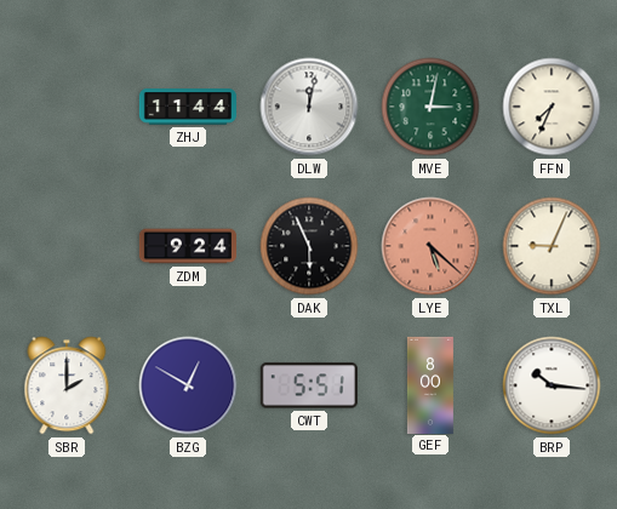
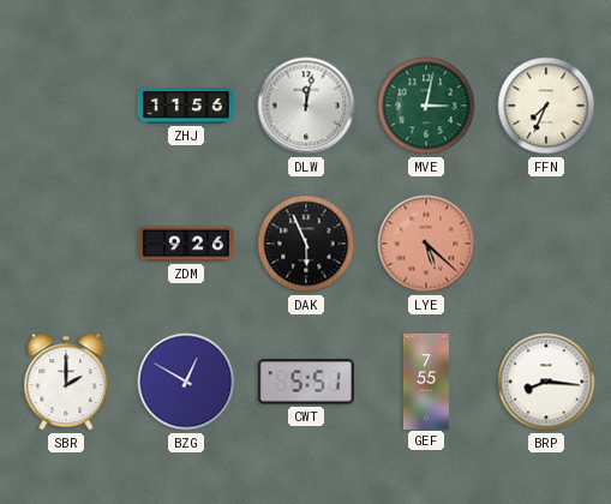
ZHJ: 11:44 -> 11:56 (185, 106)
ZDM: 9:24 -> 9:26 (185, 244)
TXL: 9:04 -> none (552, 246)
GEF: 8:00 -> 7:55 (426, 380)
BRP: 10:16 -> 8:16 (546, 382)
